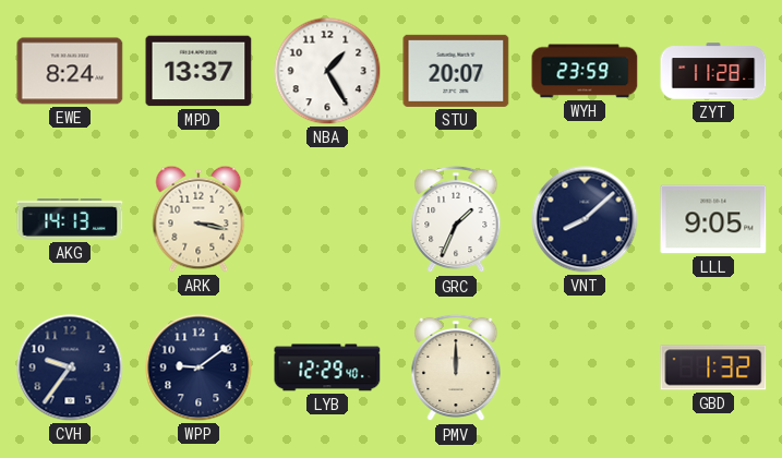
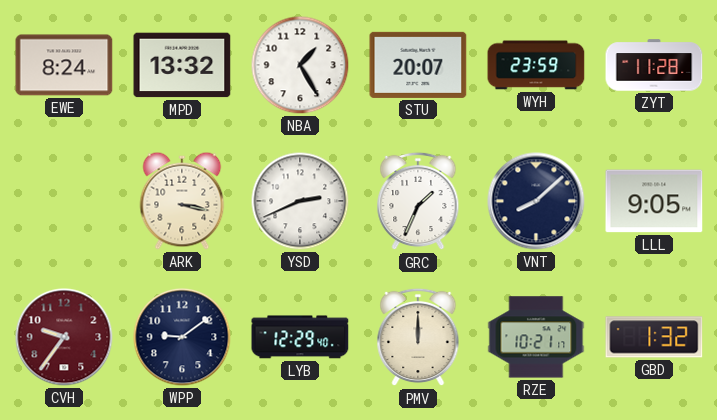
MPD: 13:37 -> 13:32 (182, 65)
AKG: 14:13 -> none (70, 219)
YSD: none -> 2:41 (300, 201)
CVH dial: navy -> burgundy (64, 337)
RZE: none -> 10:21 (536, 337)
